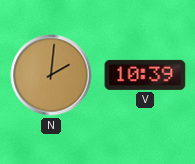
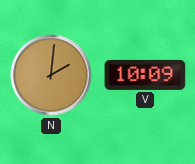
V: 10:39 -> 10:09 (145, 75)
